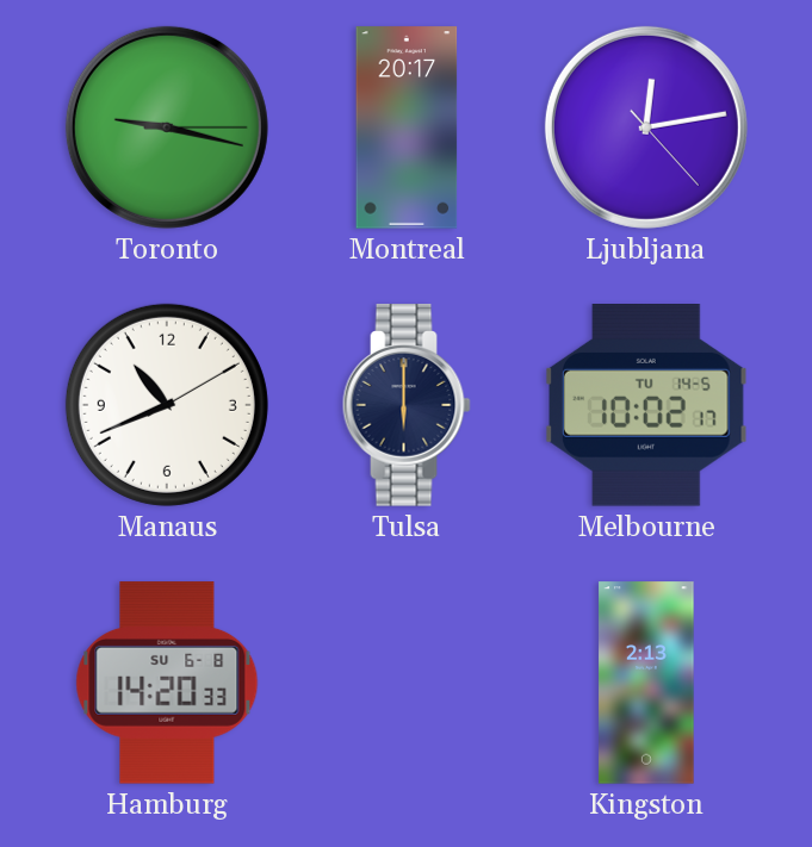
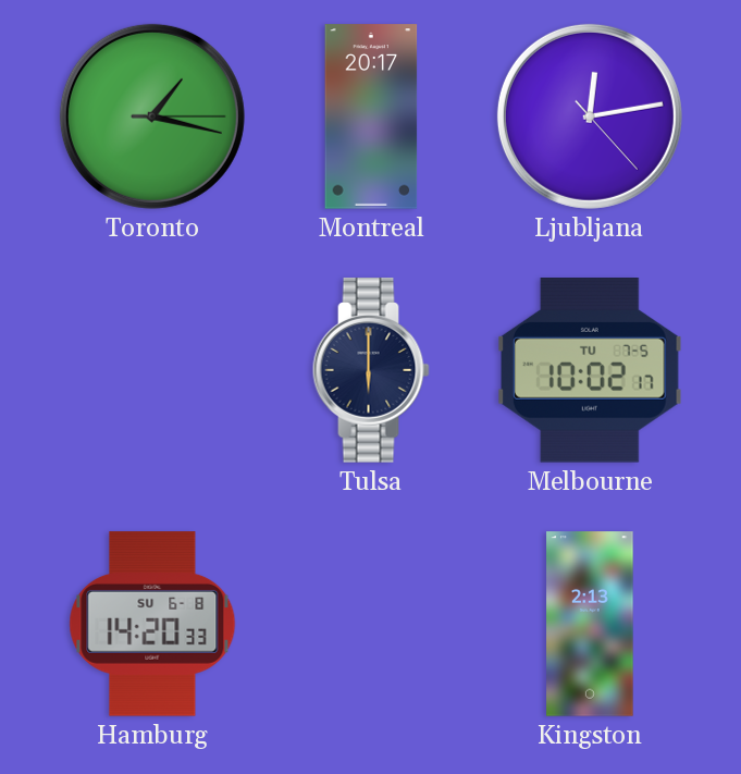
Toronto: 9:17 -> 1:17 (152, 116)
Manaus: 10:41 -> none (167, 405)
Melbourne date: TU 14-5 -> TU 7-5 (591, 371)
